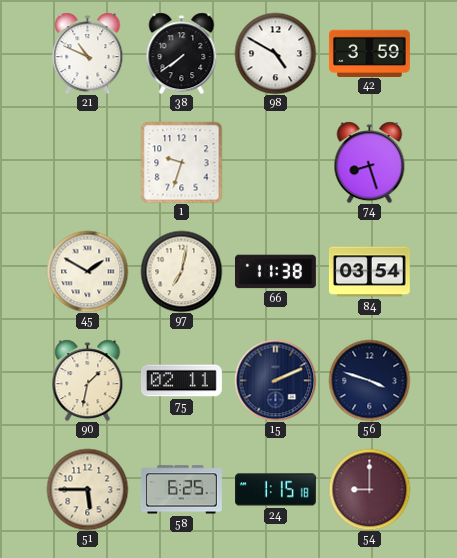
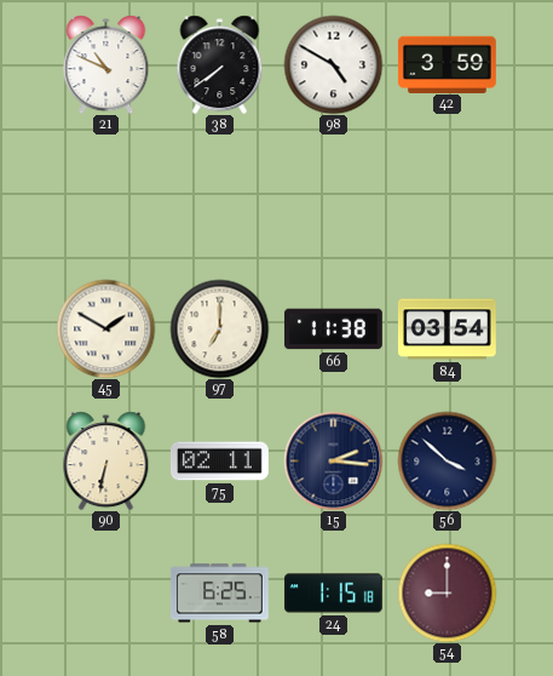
1: 9:33 -> none (181, 162)
74: 8:27 -> none (370, 162)
97: 7:02 -> 7:00 (219, 328)
90: 1:32 -> 6:32 (106, 460)
15: 2:11 -> 2:16 (333, 460)
56: 3:48 -> 3:52 (447, 460)
51: 5:45 -> none (87, 489)
